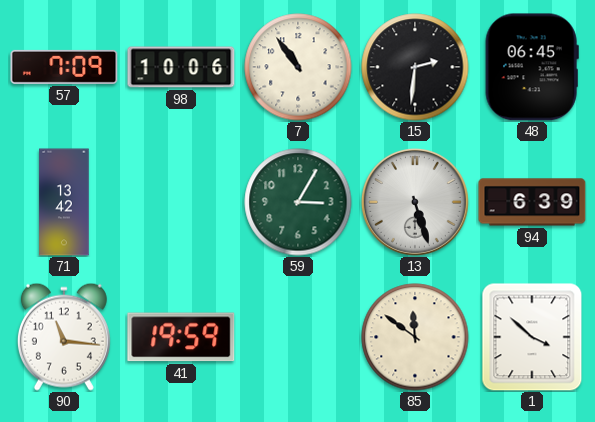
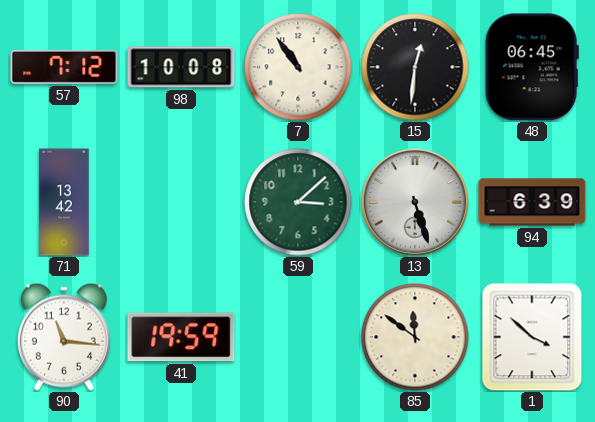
57: 7:09 -> 7:12 (64, 67)
98: 10:06 -> 10:08 (181, 67)
15: 2:31 -> 12:31 (415, 67)
59: 3:05 -> 3:08 (298, 202)
